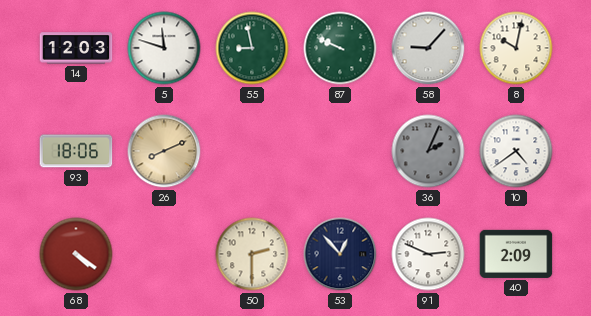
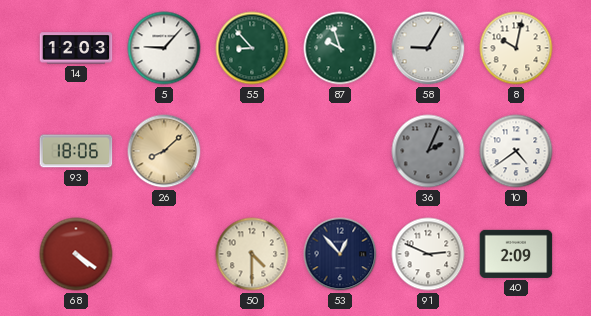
5: 11:48 -> 9:07 (164, 48)
55: 8:58 -> 8:53 (252, 48)
87: 9:49 -> 9:57 (340, 48)
58: 9:07 -> 9:05 (428, 48)
26: 8:11 -> 8:08 (164, 151)
50: 2:30 -> 4:30 (252, 254)
